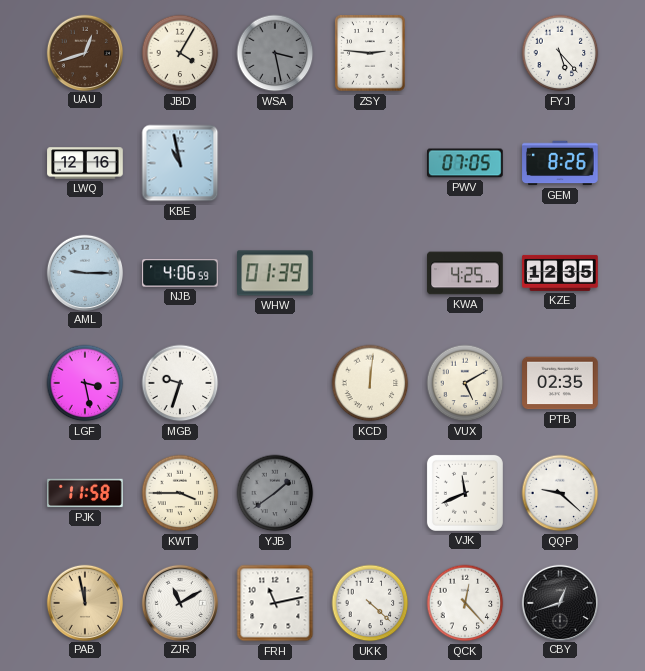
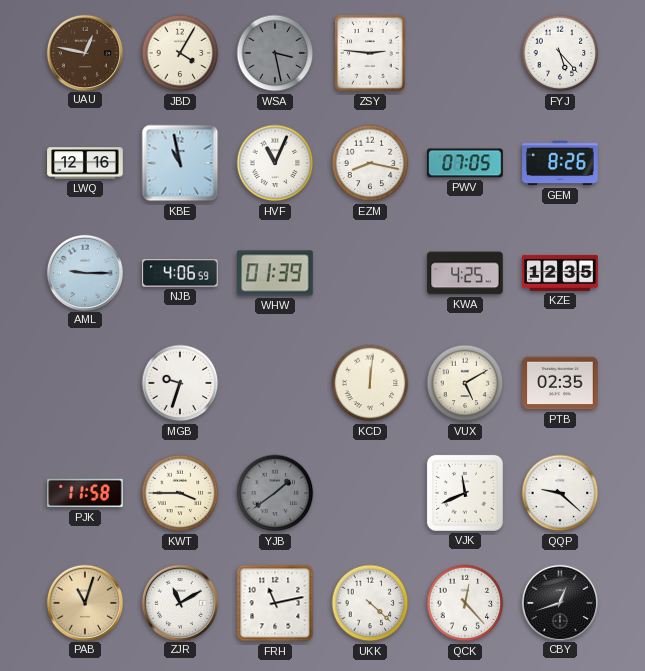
UAU: 12:42 -> 12:47 (84, 52)
HVF: none -> 11:04 (275, 163)
EZM: none -> 8:17 (370, 163)
LGF: 3:28 -> none (85, 383)
PAB: 11:58 -> 11:03 (84, 602)
